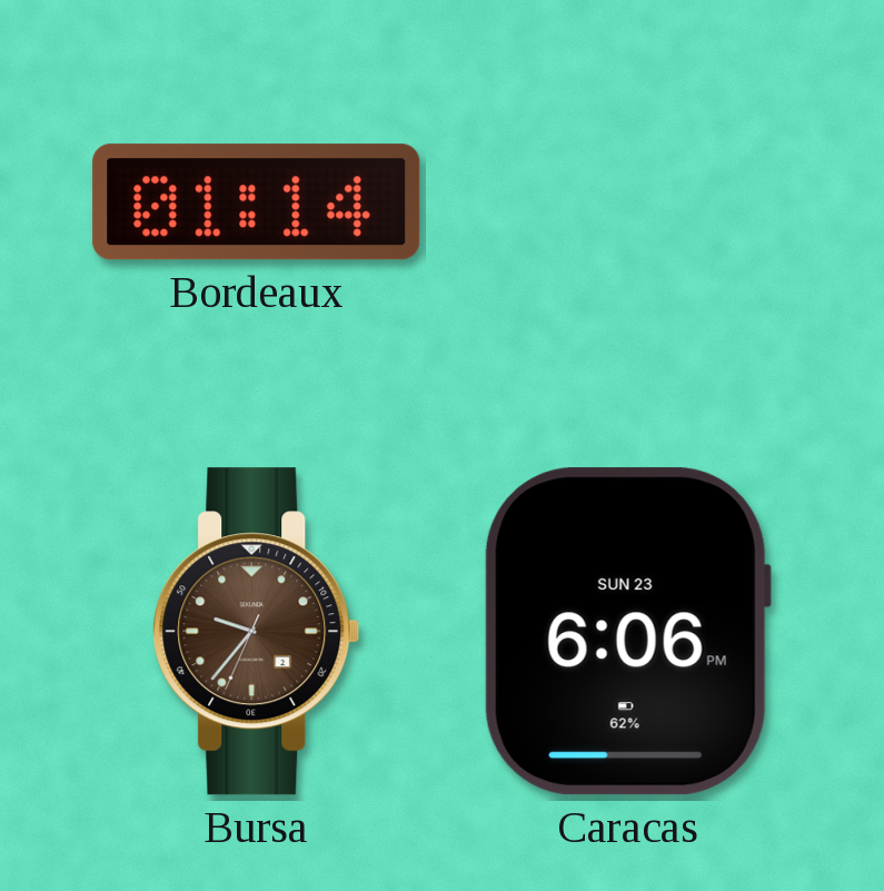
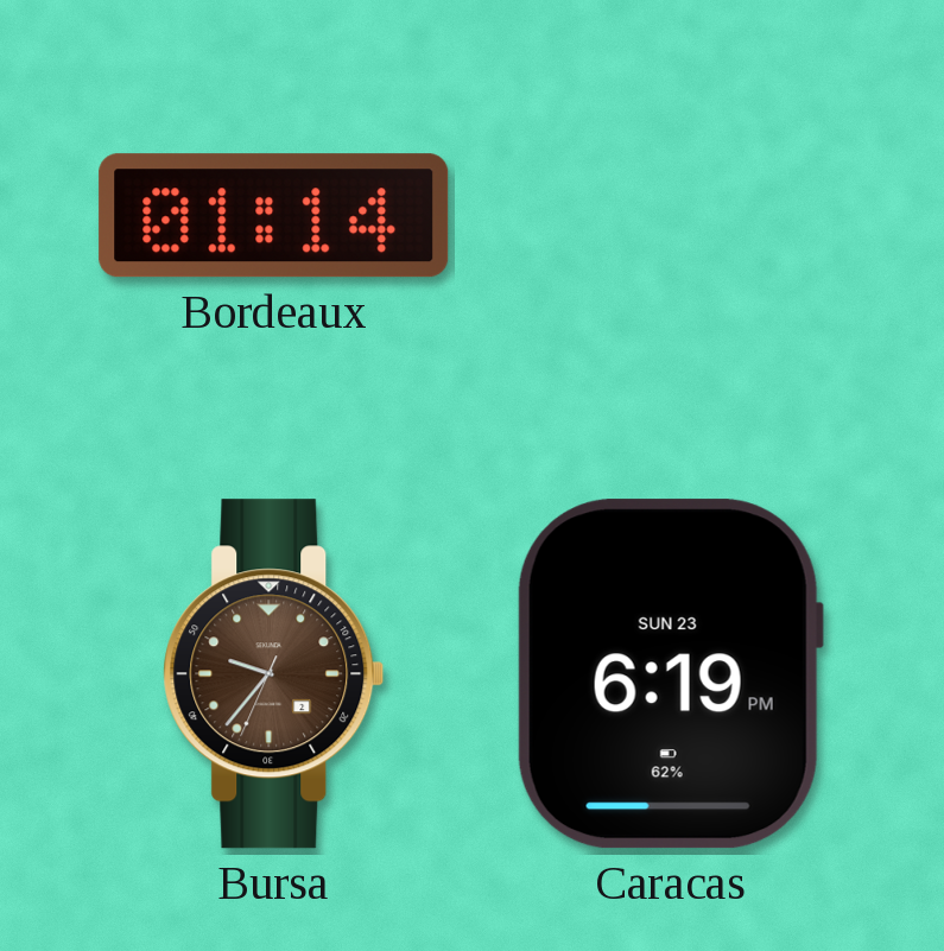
Caracas: 6:06 -> 6:19 (670, 674)
